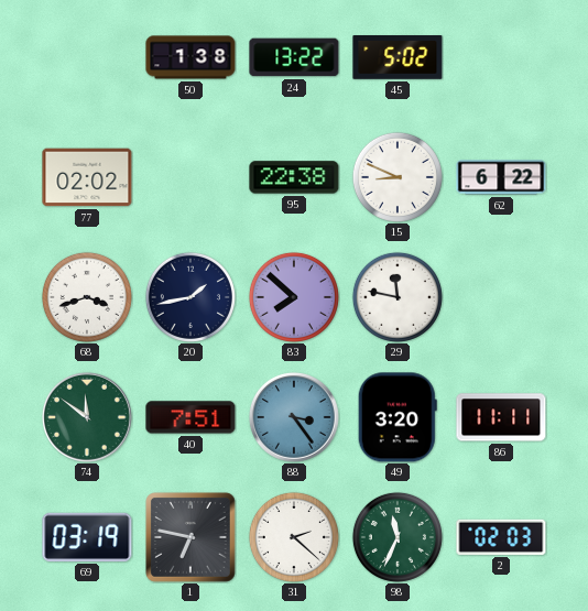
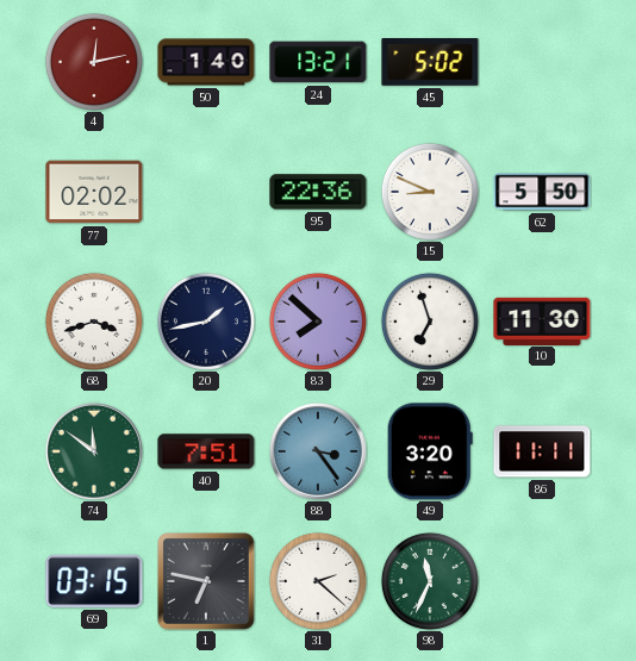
4: none -> 12:13 (94, 62)
50: 1:38 -> 1:40 (206, 62)
24: 13:22 -> 13:21 (318, 62)
95: 22:38 -> 22:36 (318, 192)
62: 6:22 -> 5:50 (542, 192)
29: 11:47 -> 6:57 (430, 322)
10: none -> 11:30 (542, 320)
69: 03:19 -> 03:15 (94, 581)
2: 02:03 -> none (501, 537)
